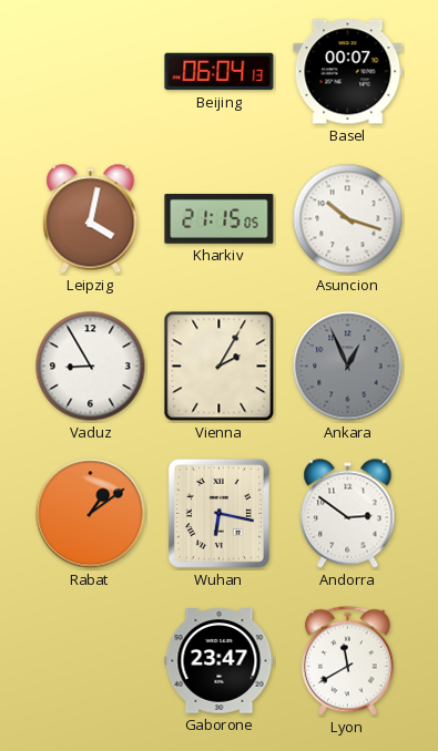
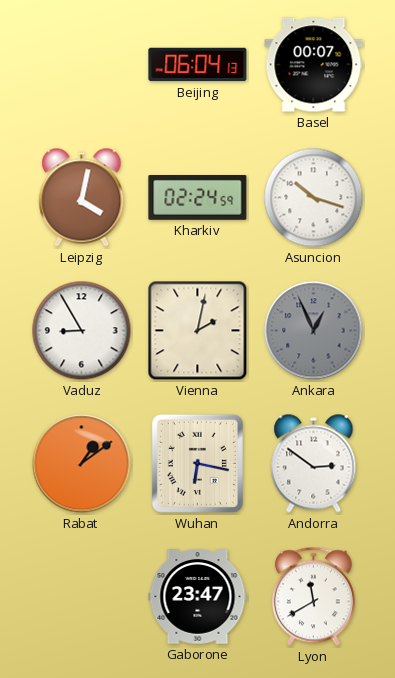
Kharkiv: 21:15 -> 02:24 (198, 198)
Vienna: 2:05 -> 2:02 (198, 331)
